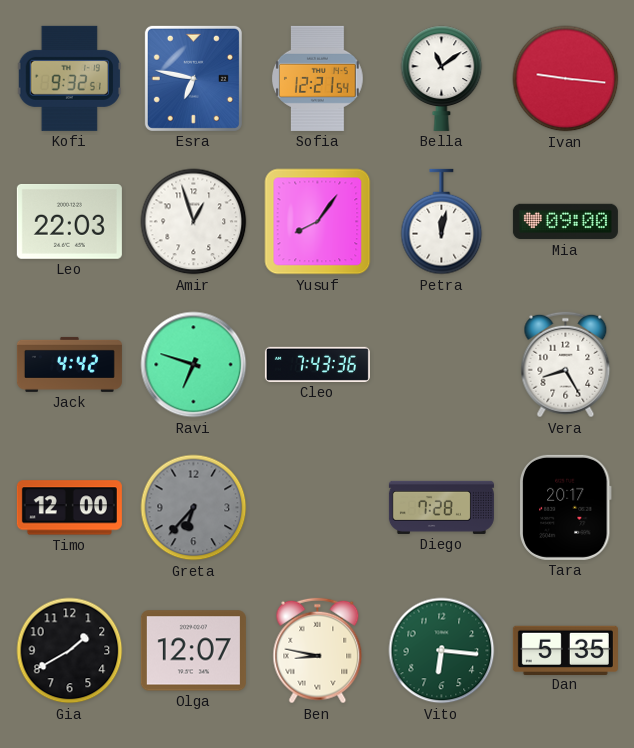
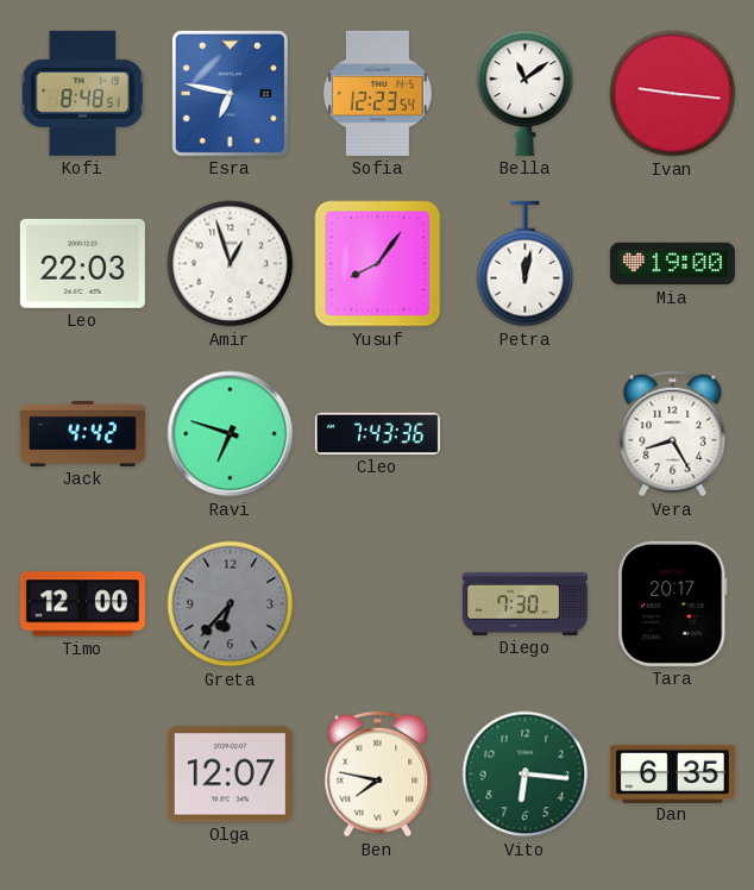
Kofi: 9:32 -> 8:48 (82, 93)
Sofia: 12:21 -> 12:23 (378, 93)
Mia: 09:00 -> 19:00 (672, 264)
Diego: 7:28 -> 7:30 (524, 603)
Gia: 1:40 -> none (70, 651)
Ben: 8:47 -> 7:47 (378, 775)
Dan: 5:35 -> 6:35 (672, 773)
